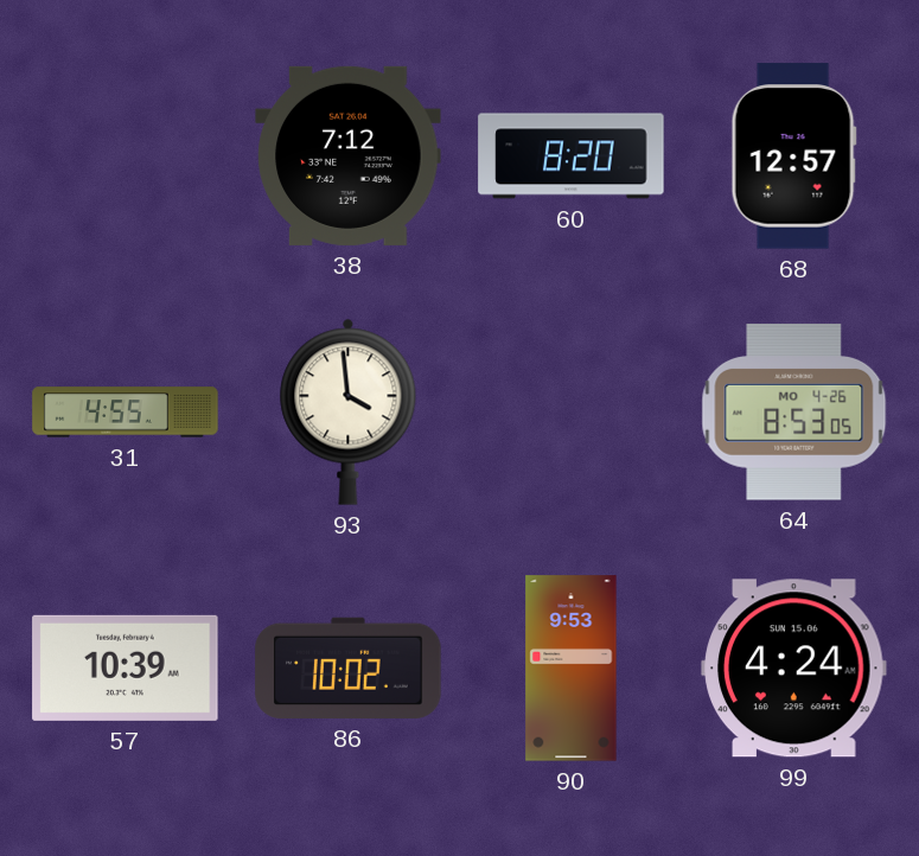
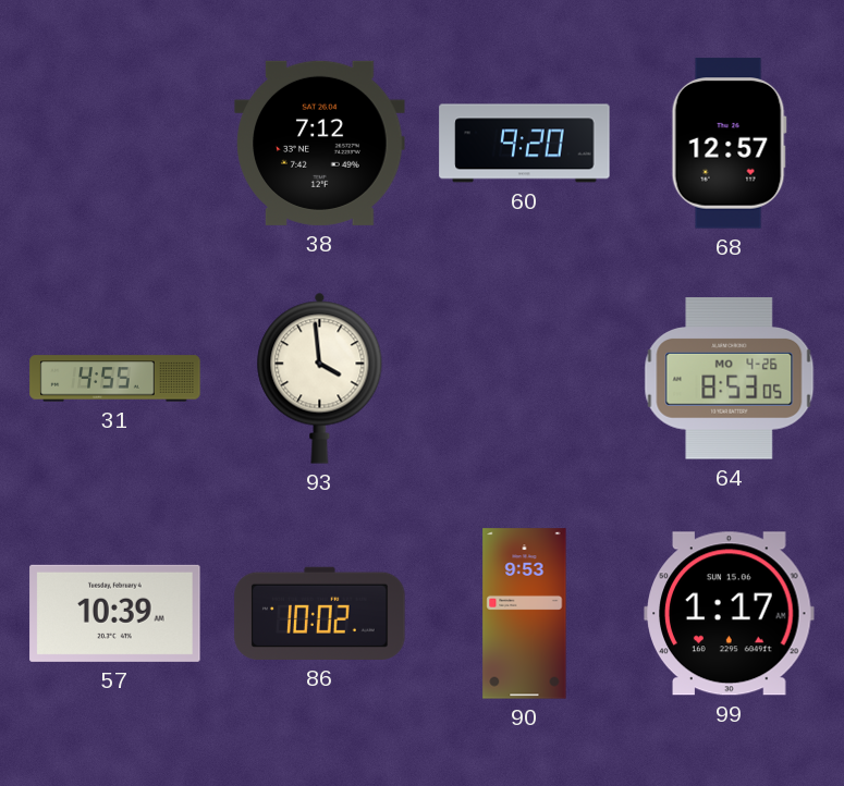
60: 8:20 -> 9:20 (525, 144)
99: 4:24 -> 1:17 (730, 614)
